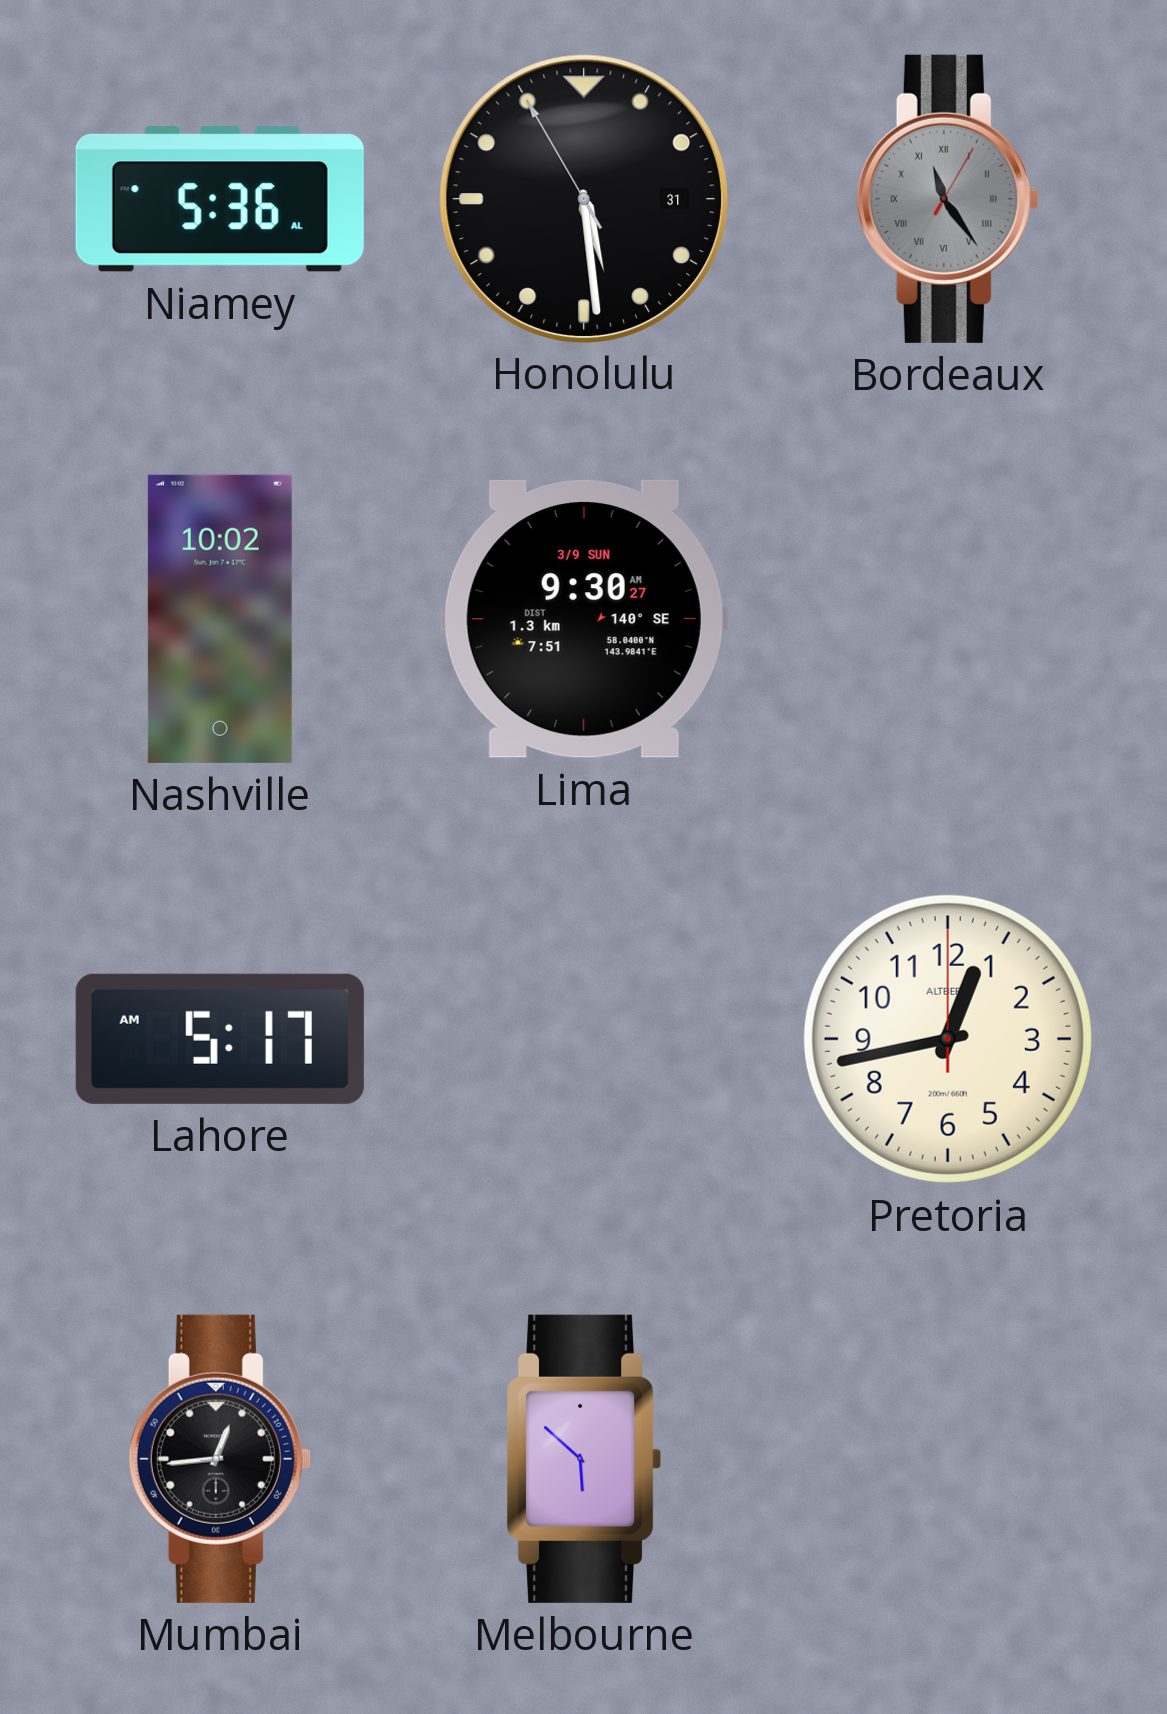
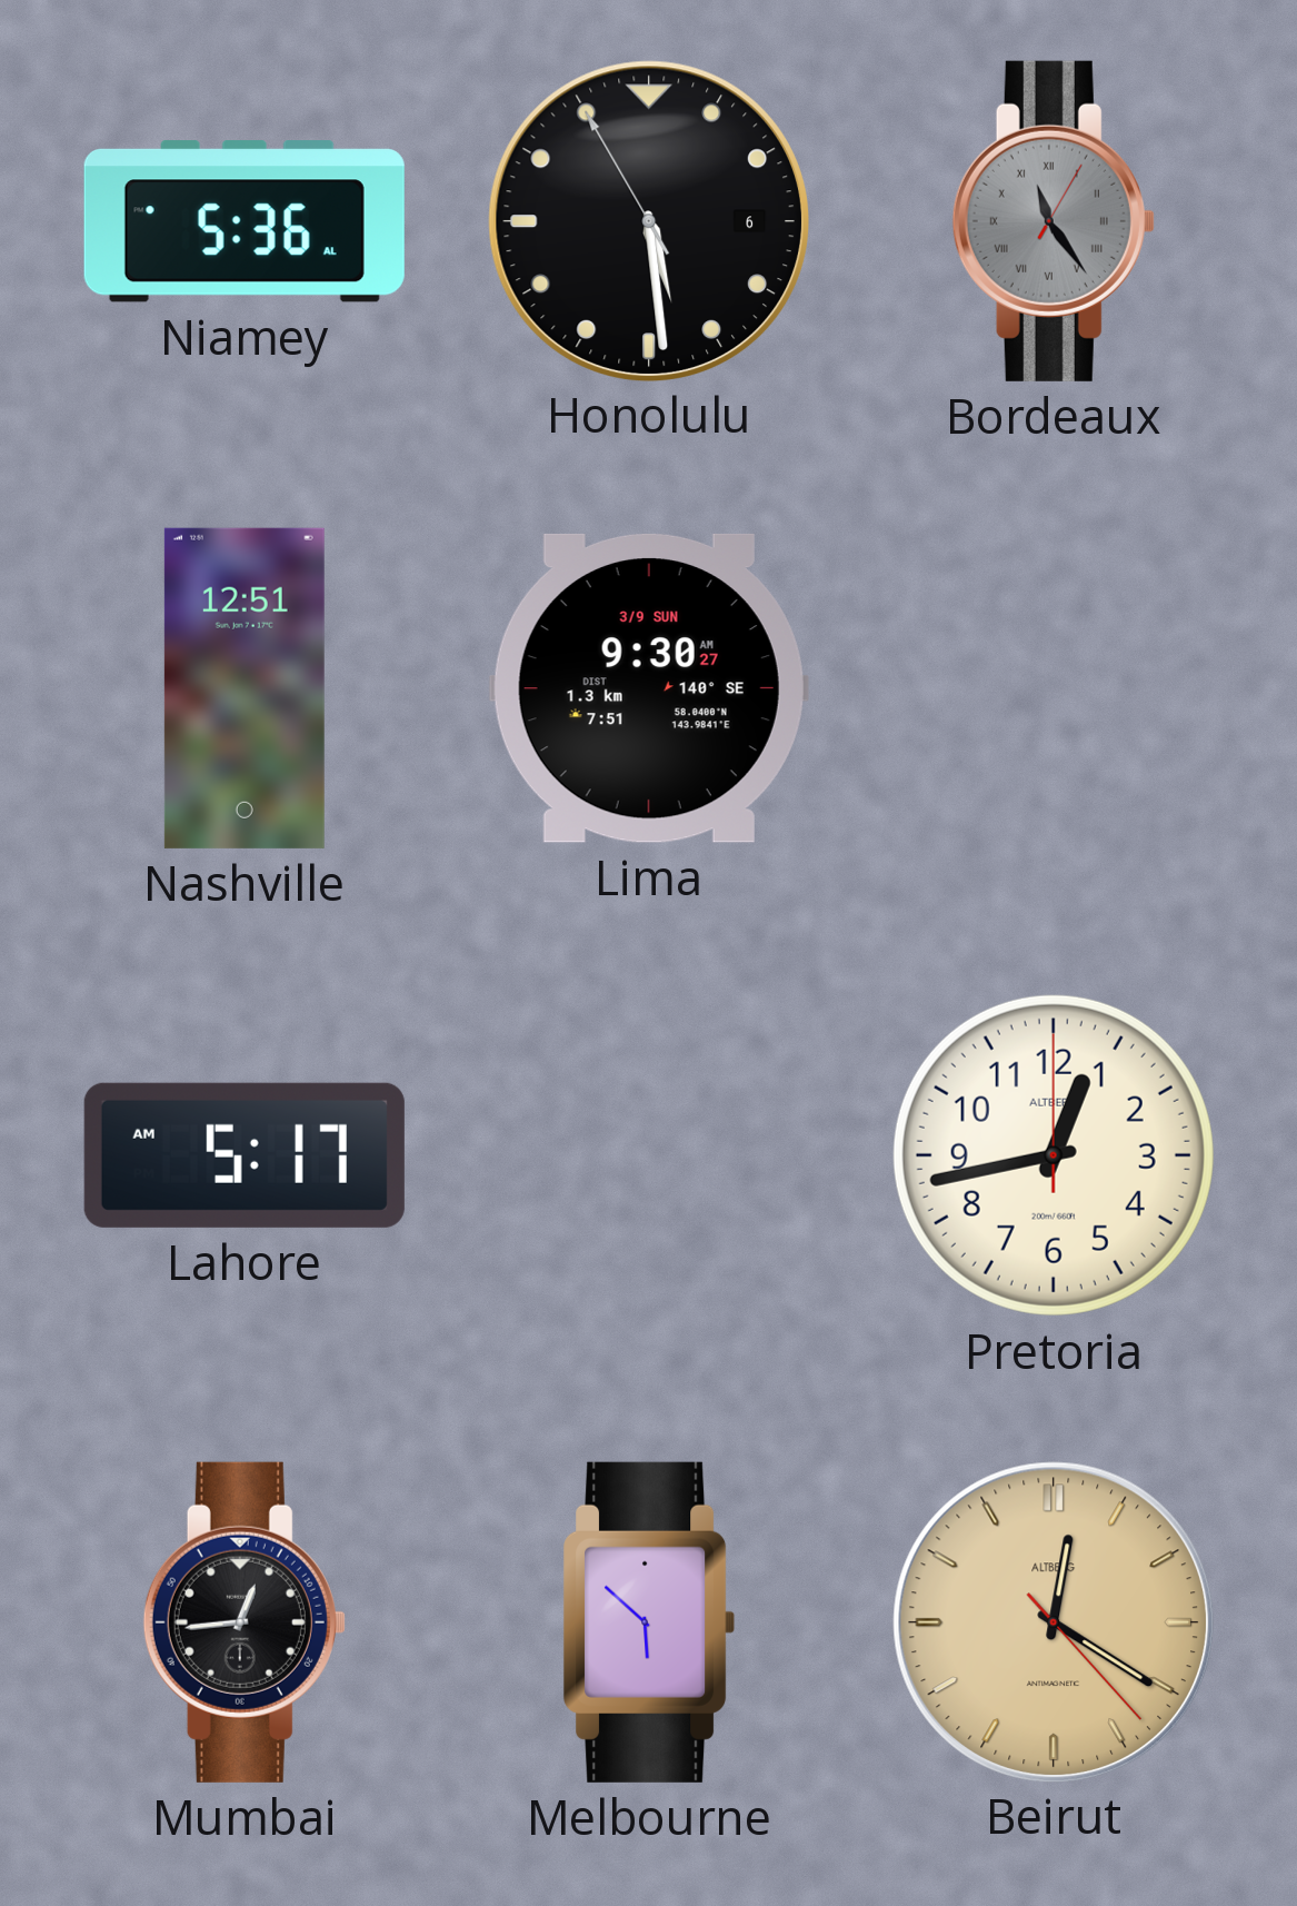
Honolulu date: 31 -> 6 (648, 220)
Nashville: 10:02 -> 12:51 (245, 688)
Beirut: none -> 12:20 (1052, 1621)
